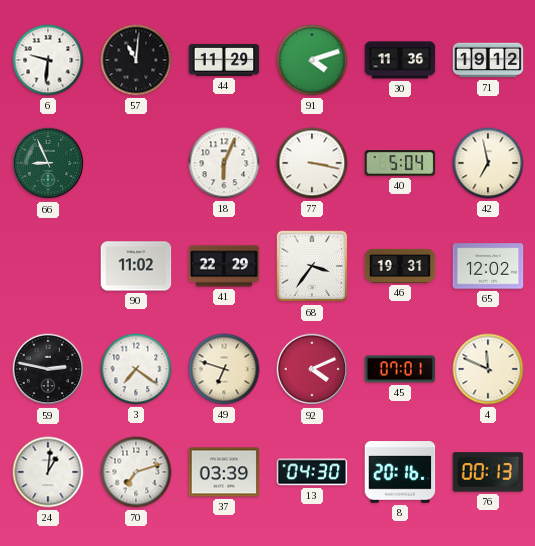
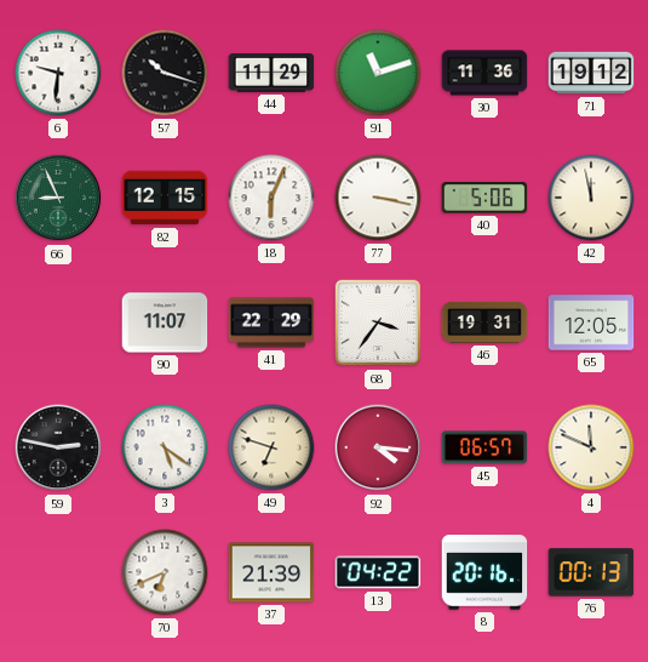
57: 11:01 -> 10:18 (165, 73)
91: 4:12 -> 11:12 (378, 73)
82: none -> 12:15 (165, 198)
40: 5:04 -> 5:06 (484, 198)
42: 6:58 -> 11:58 (591, 198)
90: 11:02 -> 11:07 (165, 323)
65: 12:02 -> 12:05 (591, 323)
3: 7:21 -> 5:21 (165, 447)
92: 4:11 -> 4:16 (378, 447)
45: 07:01 -> 06:57 (484, 447)
24: 1:01 -> none (48, 472)
70: 7:12 -> 6:41 (165, 572)
37: 03:39 -> 21:39 (271, 572)
13: 04:30 -> 04:22 (378, 572)
